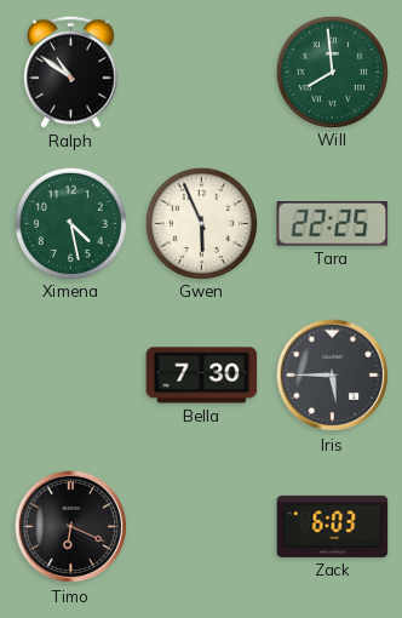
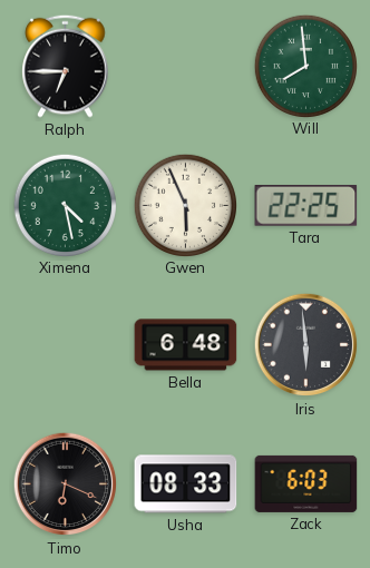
Ralph: 10:51 -> 6:45 (66, 66)
Bella: 7:30 -> 6:48 (186, 345)
Iris: 5:45 -> 5:59 (306, 345)
Usha: none -> 08:33 (186, 484)
